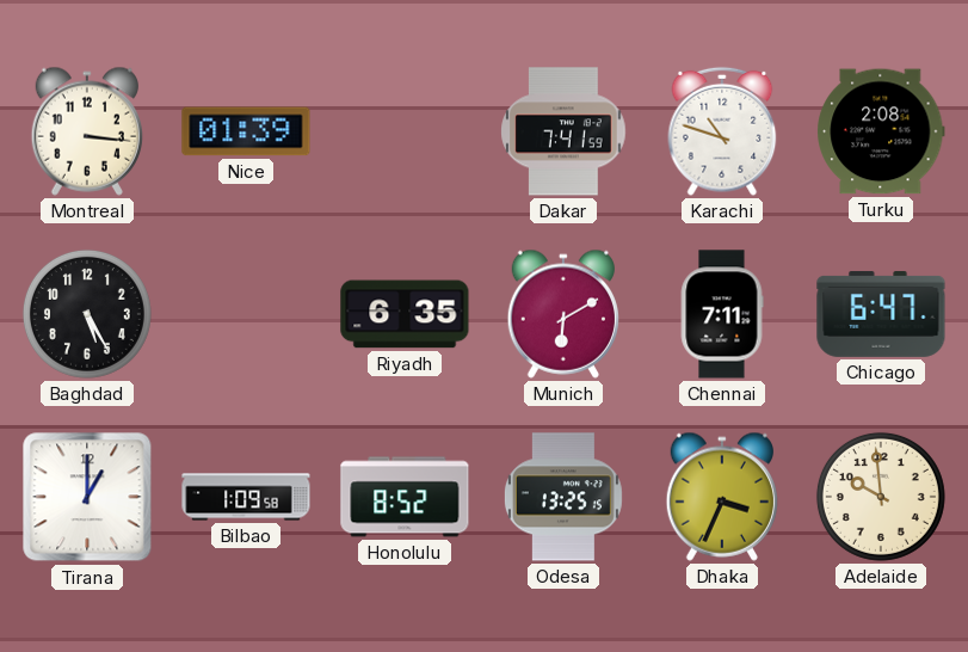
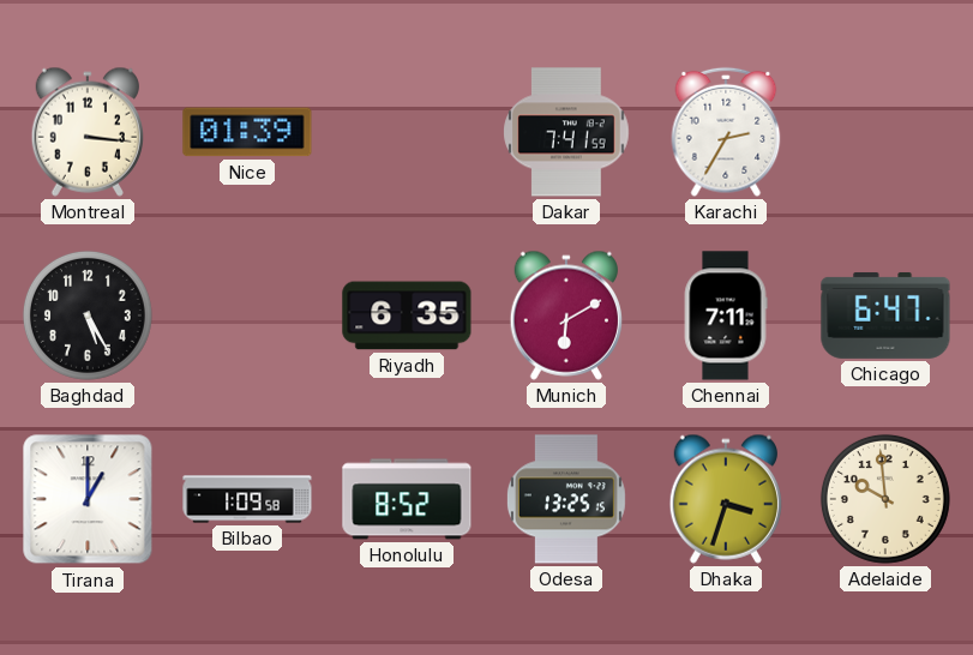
Karachi: 10:48 -> 2:35 (726, 132)
Turku: 2:08 -> none (881, 131)
Dhaka: 3:34 -> 3:33 (725, 499)
